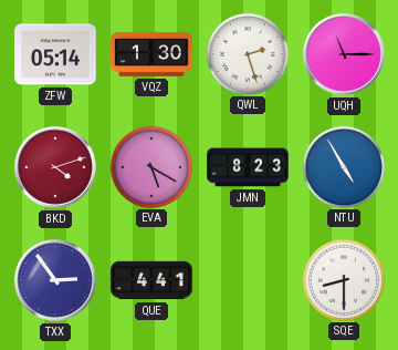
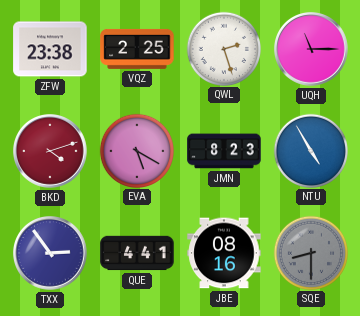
ZFW: 05:14 -> 23:38 (50, 49)
VQZ: 1:30 -> 2:25 (137, 49)
JBE: none -> 08:16 (224, 253)
SQE dial: white -> grey (310, 252)
